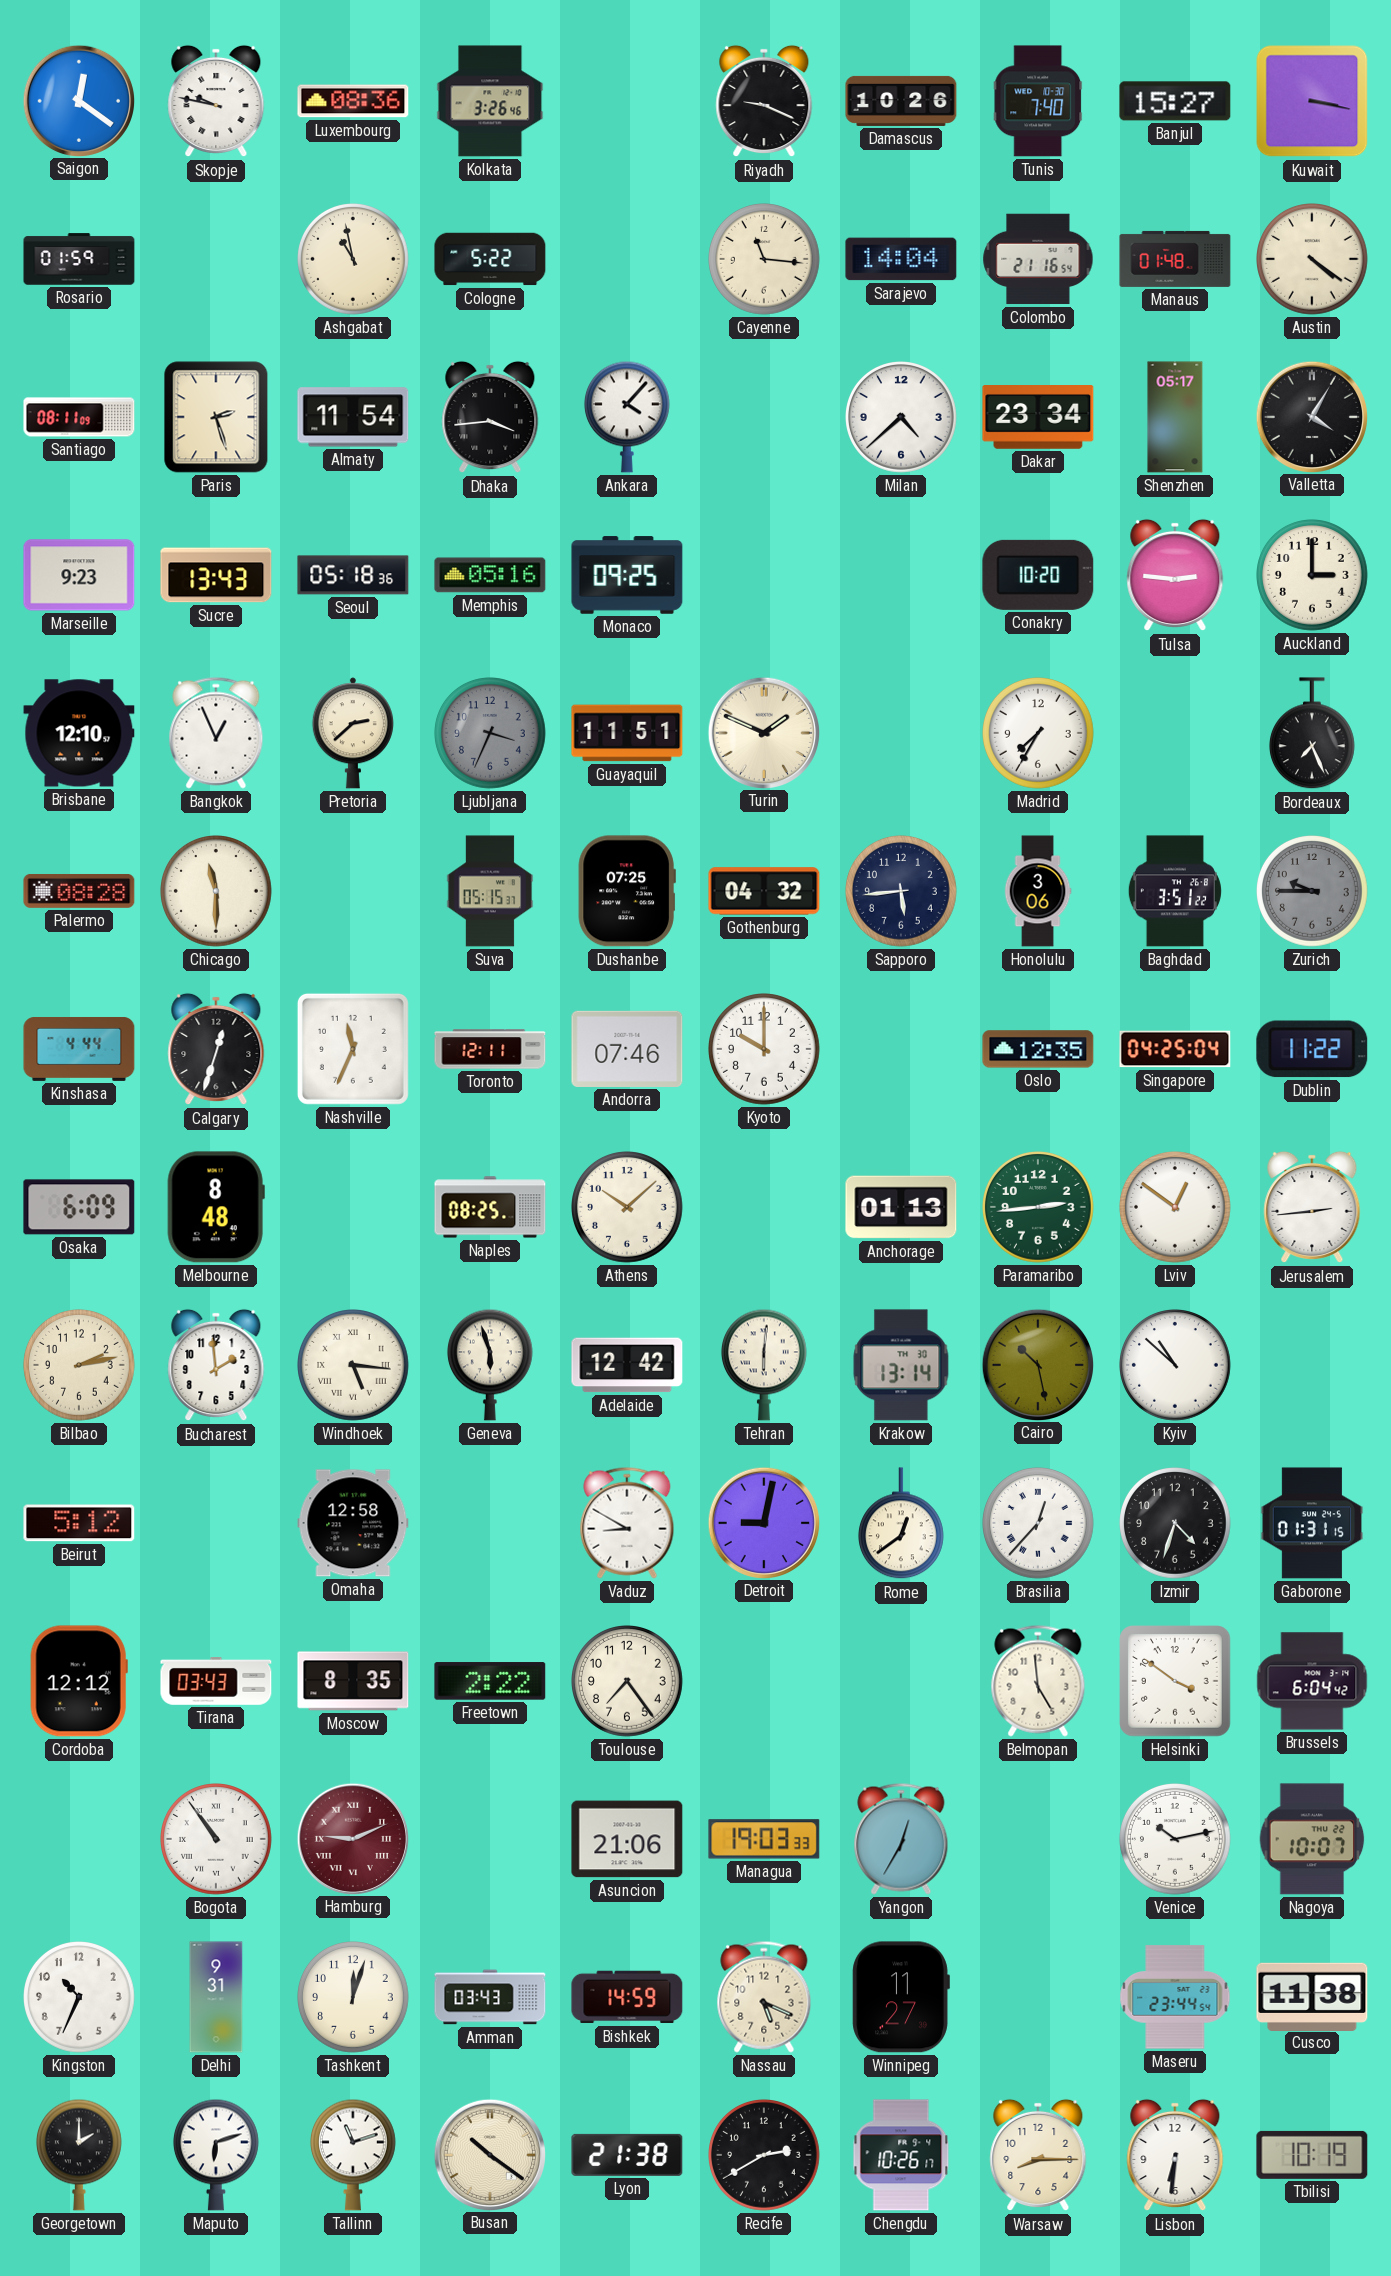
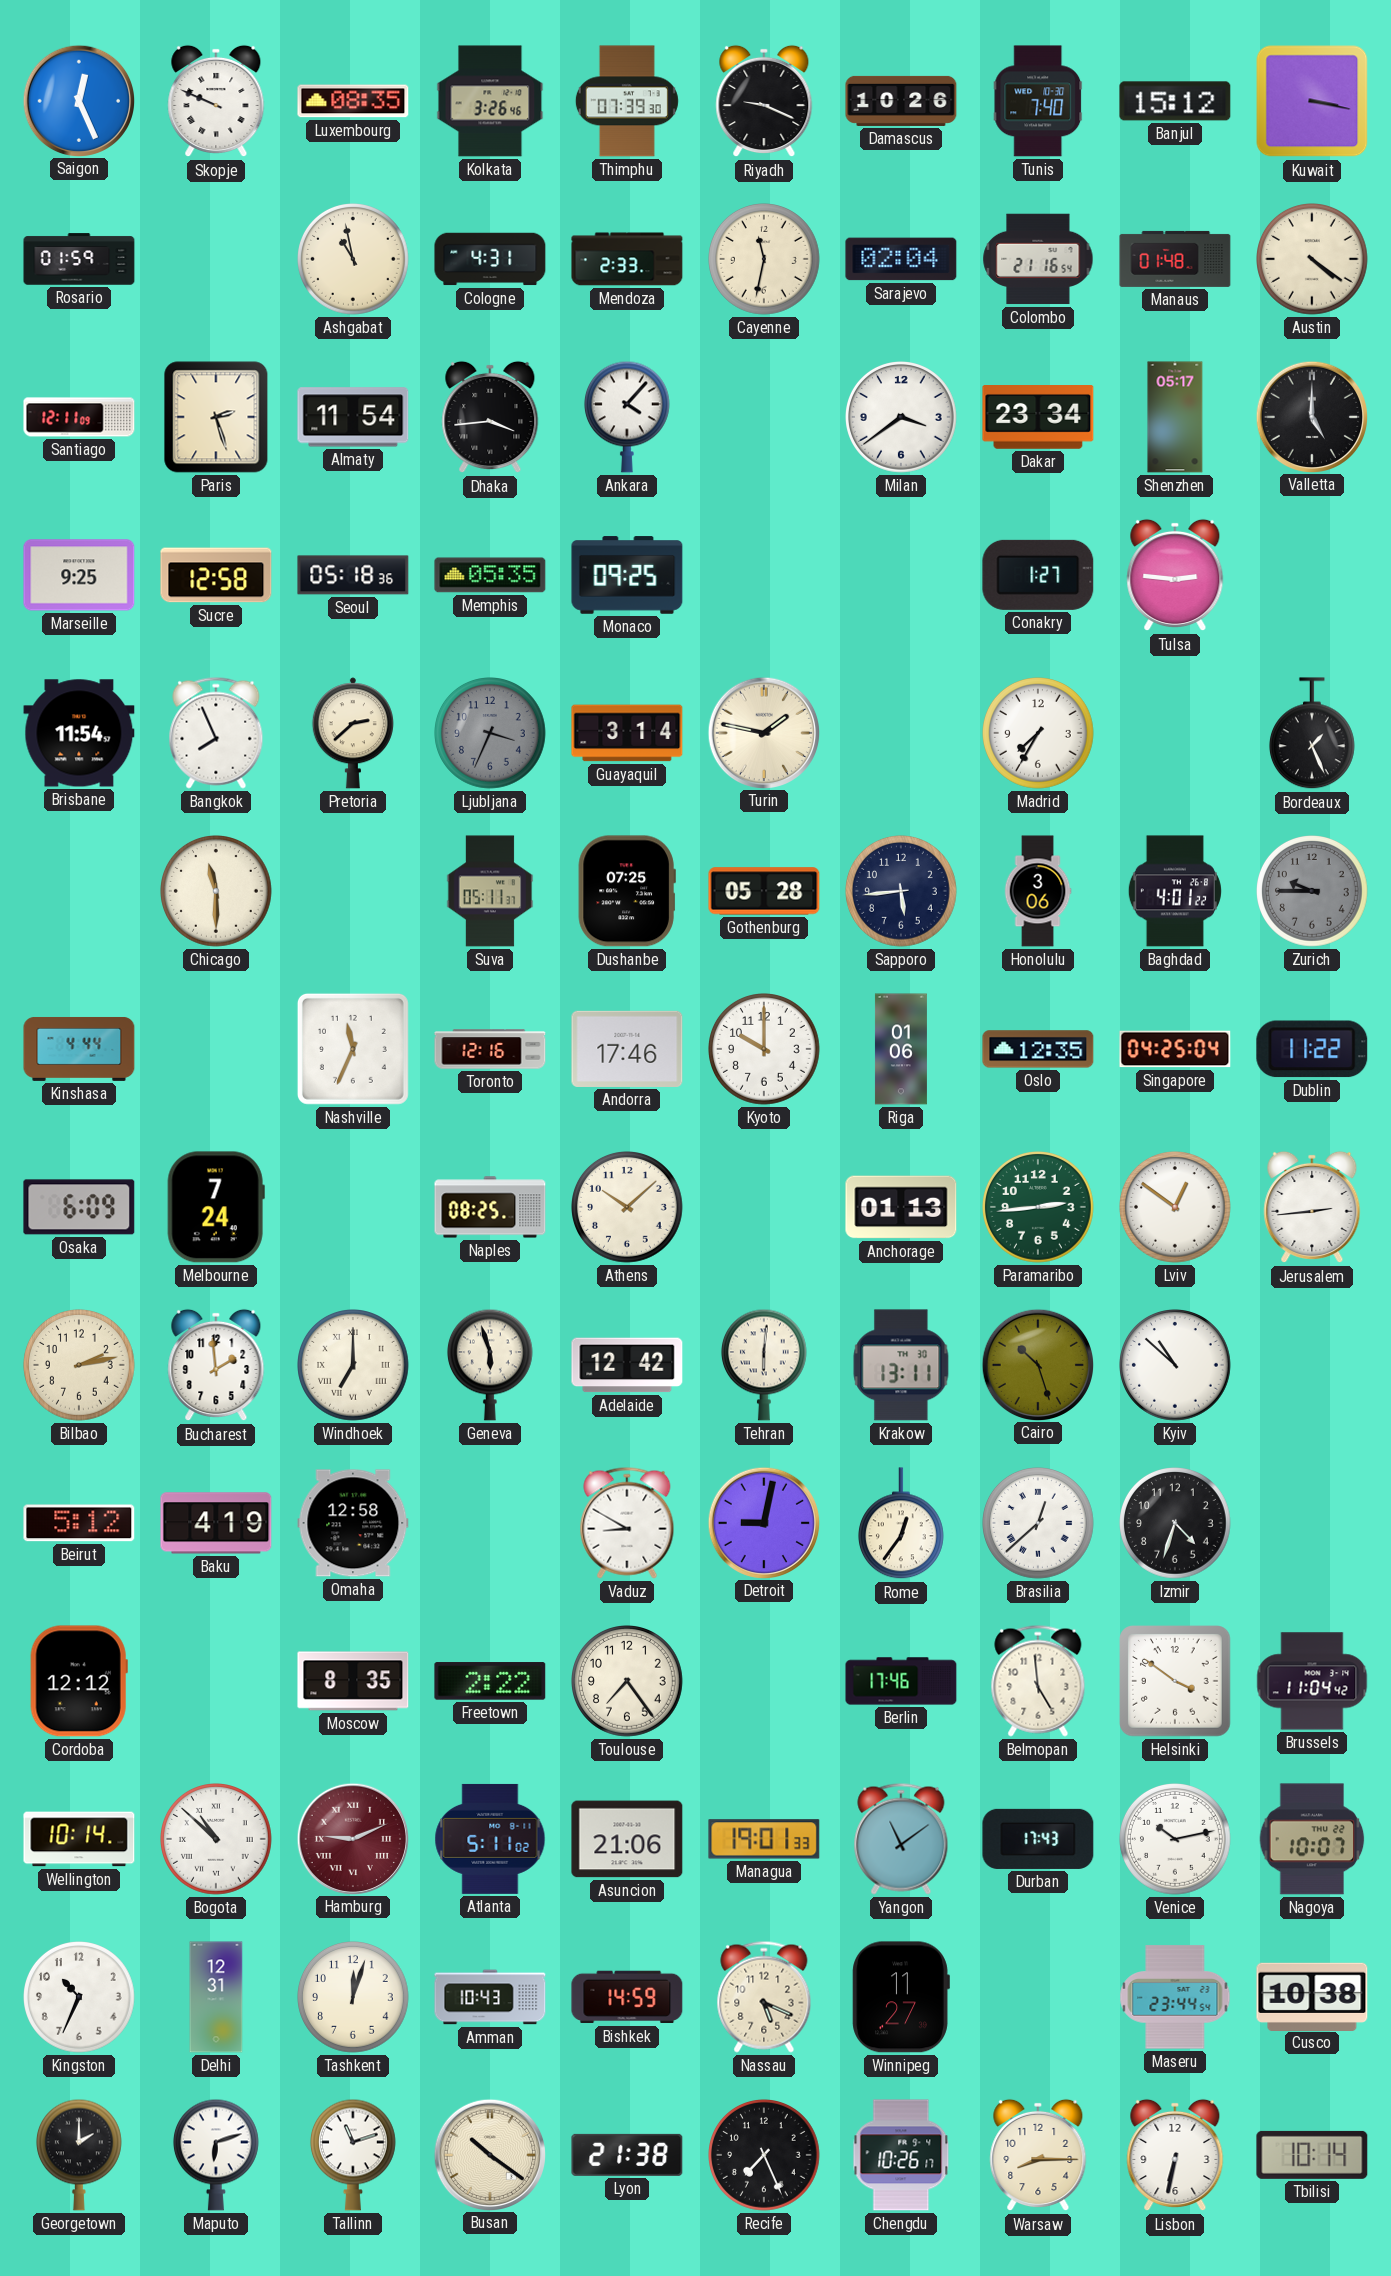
Saigon: 12:21 -> 12:26 (78, 100)
Skopje: 9:47 -> 9:49 (216, 101)
Luxembourg: 08:36 -> 08:35 (353, 101)
Thimphu: none -> 07:39 (627, 101)
Banjul: 15:27 -> 15:12 (1175, 101)
Cologne: 5:22 -> 4:31 (490, 259)
Mendoza: none -> 2:33 (627, 259)
Cayenne: 11:16 -> 11:32 (765, 260)
Sarajevo: 14:04 -> 02:04 (901, 259)
Santiago: 08:11 -> 12:11 (79, 417)
Milan: 4:38 -> 3:39 (902, 418)
Valletta: 4:05 -> 5:00 (1311, 416)
Marseille: 9:23 -> 9:25 (79, 575)
Sucre: 13:43 -> 12:58 (216, 575)
Memphis: 05:16 -> 05:35 (490, 575)
Conakry: 10:20 -> 1:27 (1038, 575)
Auckland: 3:00 -> none (1313, 576)
Brisbane: 12:10 -> 11:54 (79, 733)
Bangkok: 12:56 -> 7:56 (216, 733)
Guayaquil: 11:51 -> 3:14 (627, 733)
Turin: 1:49 -> 1:47 (763, 732)
Bordeaux: 7:26 -> 1:26 (1312, 734)
Palermo: 08:28 -> none (79, 891)
Suva: 05:15 -> 05:11 (490, 891)
Gothenburg: 04:32 -> 05:28 (764, 891)
Baghdad: 3:51 -> 4:01 (1175, 891)
Calgary: 12:33 -> none (216, 1049)
Toronto: 12:11 -> 12:16 (490, 1049)
Andorra: 07:46 -> 17:46 (627, 1049)
Riga: none -> 01:06 (901, 1049)
Melbourne: 8:48 -> 7:24 (216, 1207)
Windhoek: 5:16 -> 7:00 (354, 1366)
Krakow: 13:14 -> 13:11 (901, 1365)
Cairo: 10:28 -> 10:27 (1037, 1364)
Baku: none -> 4:19 (216, 1523)
Rome: 12:39 -> 12:36 (901, 1524)
Brasilia: 12:37 -> 12:38 (1039, 1524)
Gaborone: 01:31 -> none (1312, 1523)
Tirana: 03:43 -> none (216, 1682)
Berlin: none -> 17:46 (901, 1681)
Brussels: 6:04 -> 11:04 (1312, 1681)
Wellington: none -> 10:14 (79, 1839)
Bogota: 10:54 -> 10:52 (217, 1840)
Atlanta: none -> 5:11 (490, 1839)
Managua: 19:03 -> 19:01 (764, 1839)
Yangon: 12:35 -> 11:09 (901, 1839)
Durban: none -> 17:43 (1038, 1839)
Delhi: 9:31 -> 12:31 (216, 1997)
Amman: 03:43 -> 10:43 (490, 1997)
Cusco: 11:38 -> 10:38 (1312, 1996)
Recife: 2:40 -> 7:26 (765, 2156)
Lisbon: 6:31 -> 6:32 (1175, 2155)
Tbilisi: 10:19 -> 10:14 (1312, 2155)
